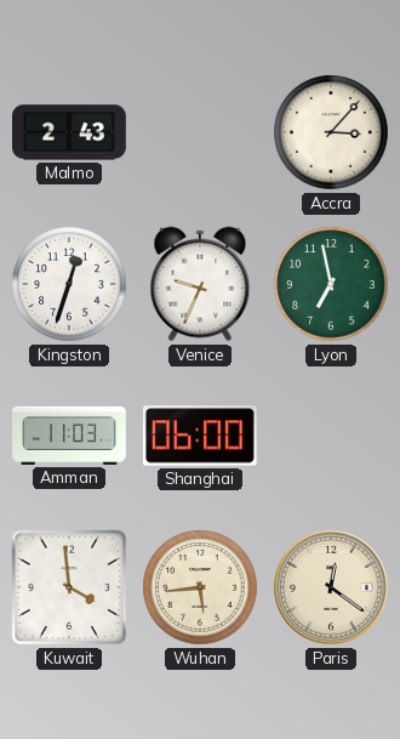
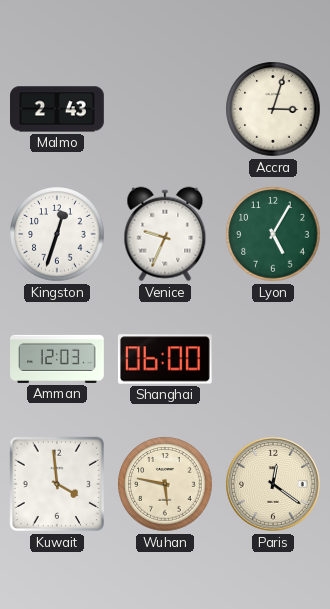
Accra: 3:07 -> 3:03 (273, 109)
Lyon: 6:58 -> 5:05 (273, 234)
Amman: 11:03 -> 12:03 (58, 359)
Wuhan: 5:44 -> 5:47 (165, 484)
